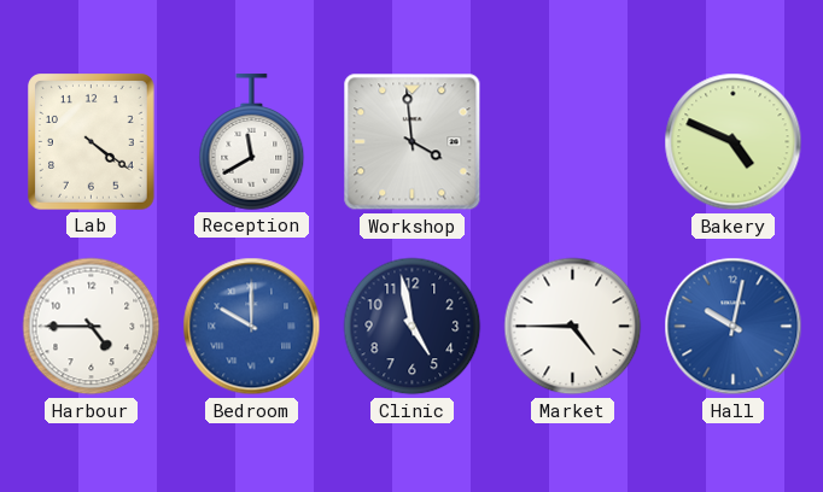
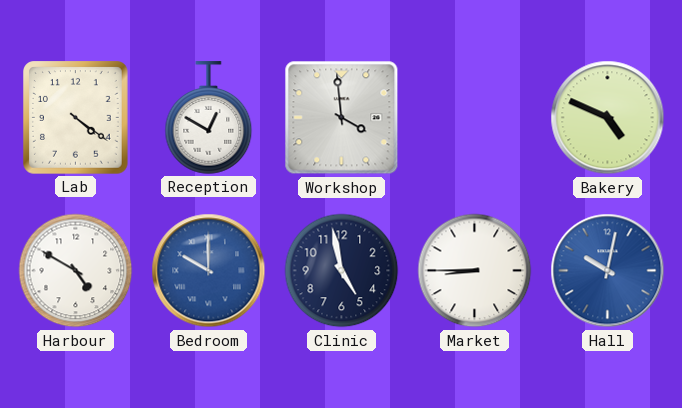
Reception: 11:40 -> 12:50 (209, 118)
Harbour: 4:45 -> 4:50 (76, 271)
Market: 4:45 -> 8:45 (475, 271)
